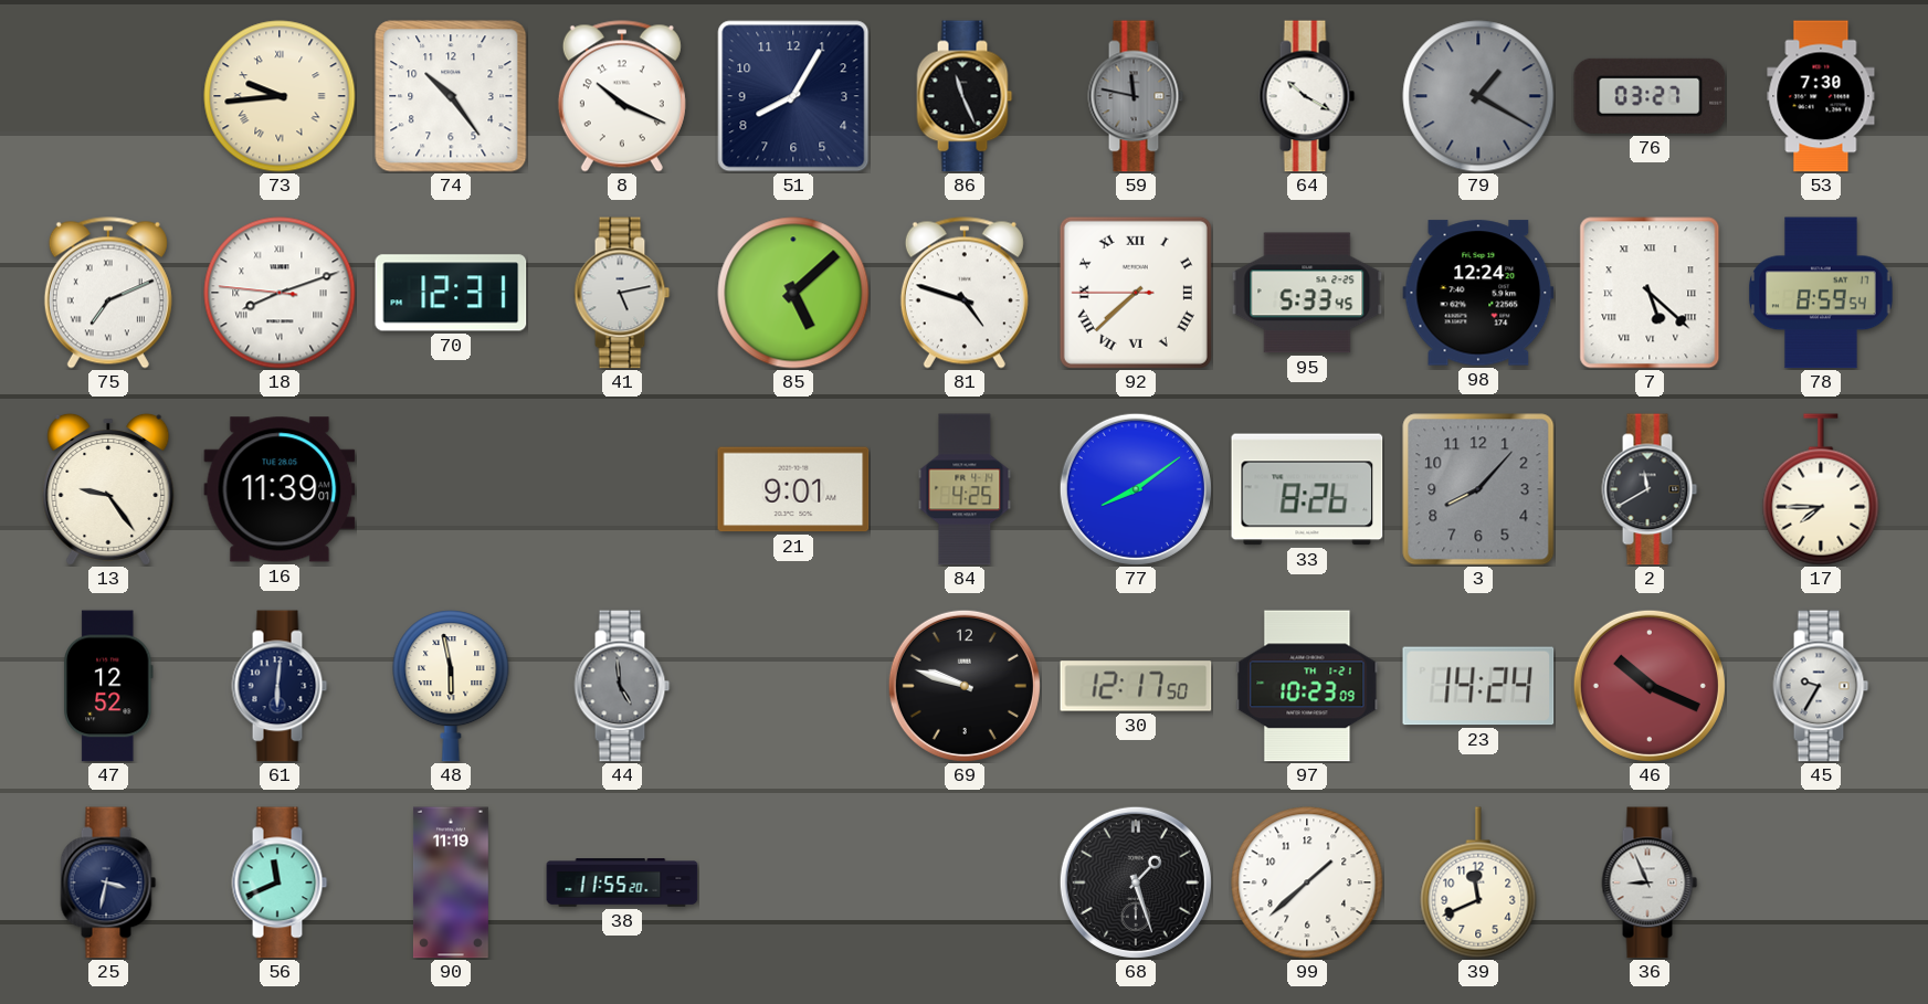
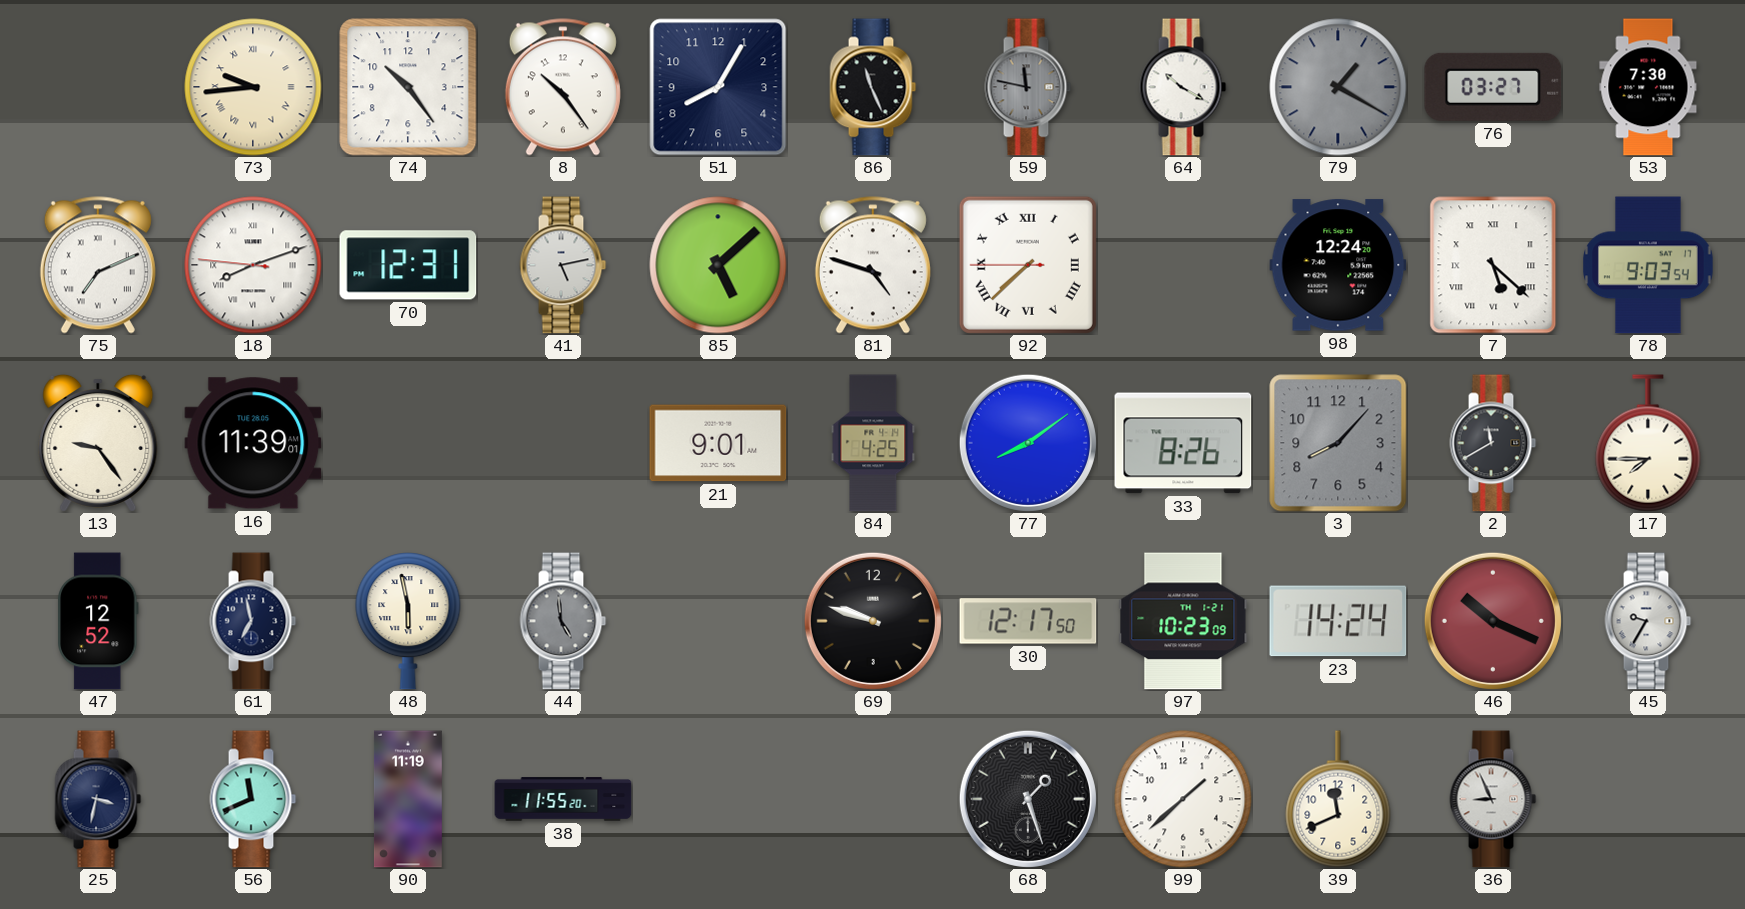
8: 10:19 -> 10:24 (563, 87)
95: 5:33 -> none (1307, 293)
78: 8:59 -> 9:03 (1648, 265)
61: 6:01 -> 6:58 (253, 621)
